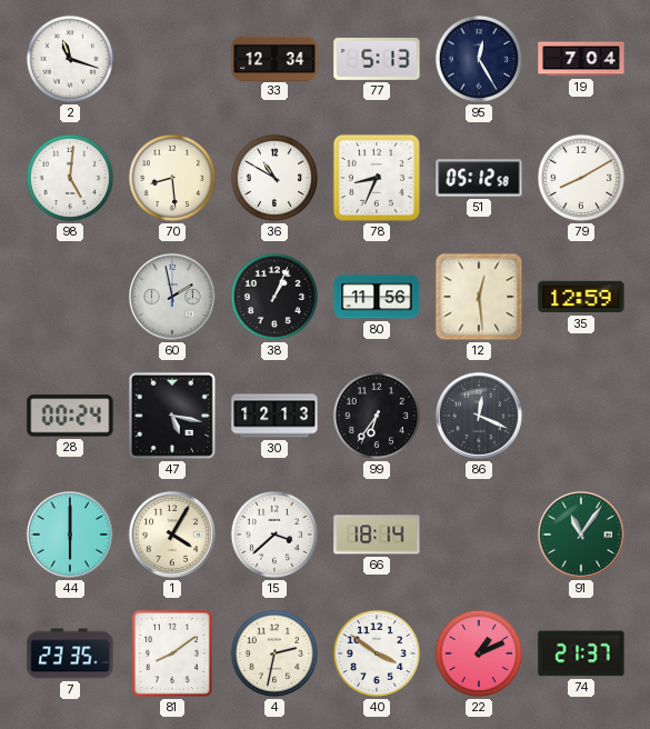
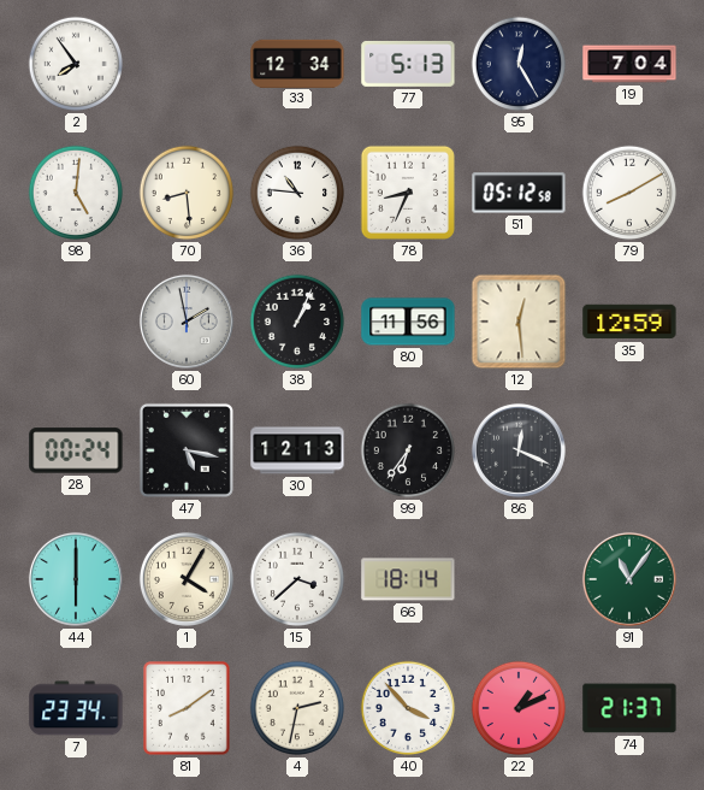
2: 11:18 -> 7:54 (76, 64)
36: 10:50 -> 10:46 (297, 193)
7: 23:35 -> 23:34 (76, 708)
40: 3:51 -> 3:53 (408, 708)
